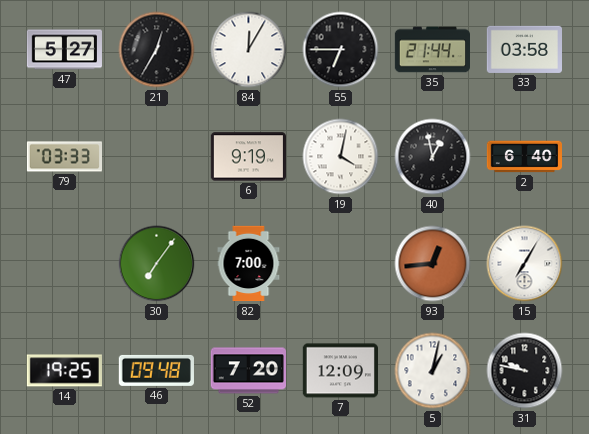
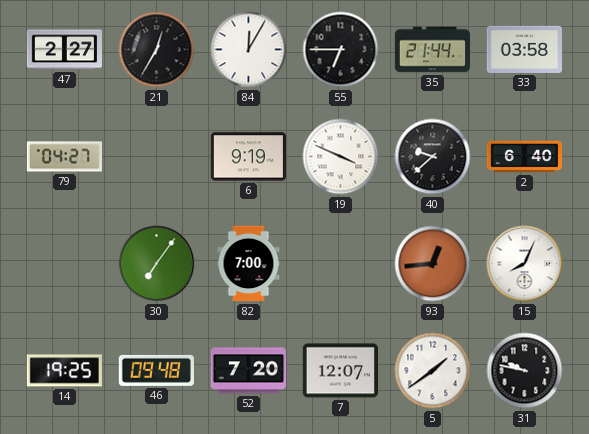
47: 5:27 -> 2:27 (64, 50)
79: 03:33 -> 04:27 (64, 157)
19: 4:02 -> 3:49 (341, 157)
40: 12:58 -> 9:38 (433, 157)
15: 7:05 -> 8:04 (525, 264)
7: 12:09 -> 12:07 (340, 371)
5: 1:02 -> 1:39 (433, 371)
